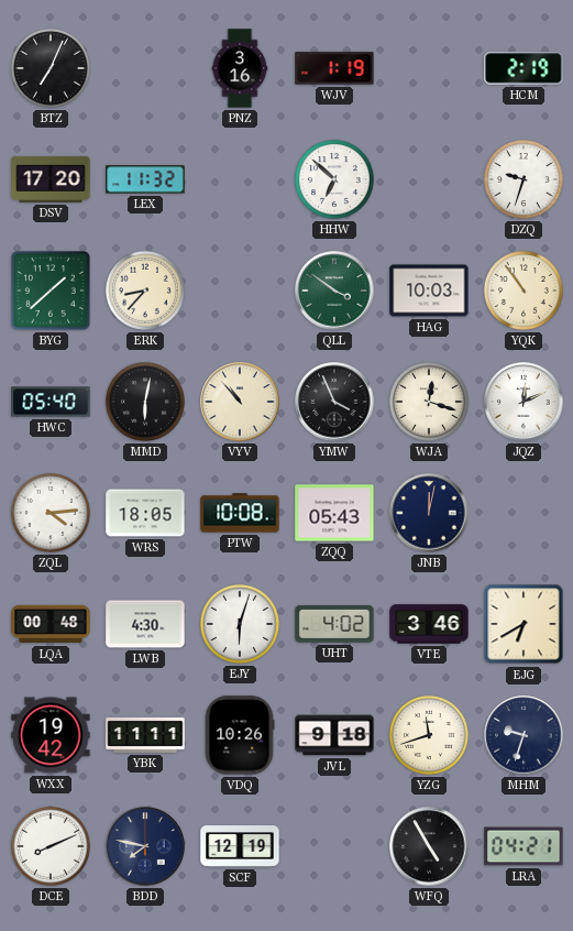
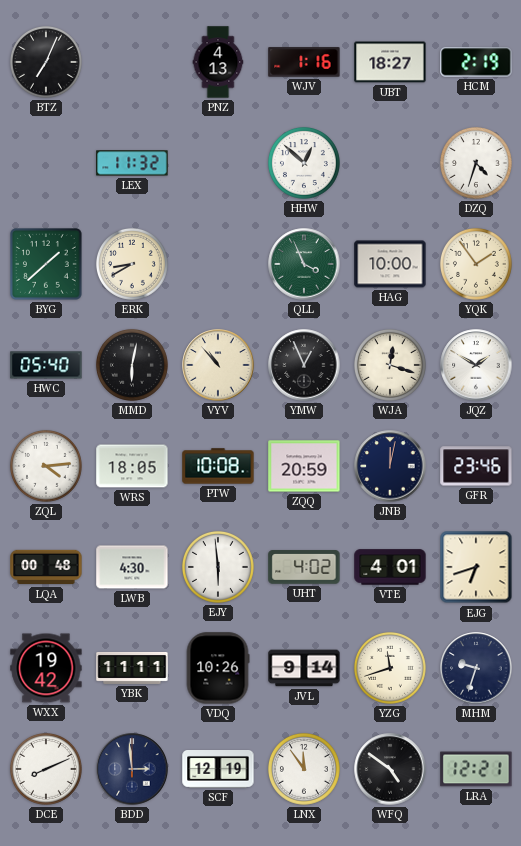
PNZ: 3:16 -> 4:13 (218, 62)
WJV: 1:19 -> 1:16 (304, 62)
UBT: none -> 18:27 (390, 62)
DSV: 17:20 -> none (51, 179)
HHW: 6:52 -> 12:52 (304, 163)
DZQ: 9:33 -> 4:33 (476, 163)
ERK: 8:37 -> 8:40 (132, 264)
QLL: 3:51 -> 3:56 (304, 264)
HAG: 10:03 -> 10:00 (390, 264)
YQK: 10:54 -> 1:54 (476, 264)
YMW: 3:56 -> 12:56 (304, 365)
JQZ: 12:11 -> 1:50 (476, 365)
ZQQ: 05:43 -> 20:59 (304, 466)
GFR: none -> 23:46 (476, 466)
EJY: 6:03 -> 5:59 (218, 567)
VTE: 3:46 -> 4:01 (390, 567)
EJG: 6:40 -> 6:42 (476, 567)
JVL: 9:18 -> 9:14 (304, 668)
BDD: 7:47 -> 2:59 (132, 769)
LNX: none -> 11:54 (304, 769)
WFQ: 4:55 -> 4:51 (390, 769)
LRA: 04:21 -> 12:21 (476, 769)
